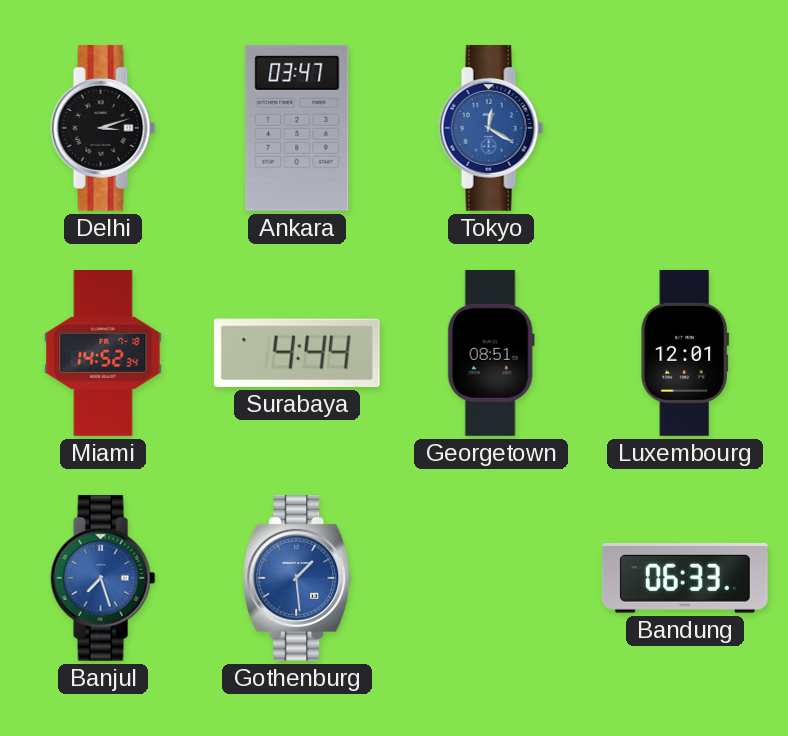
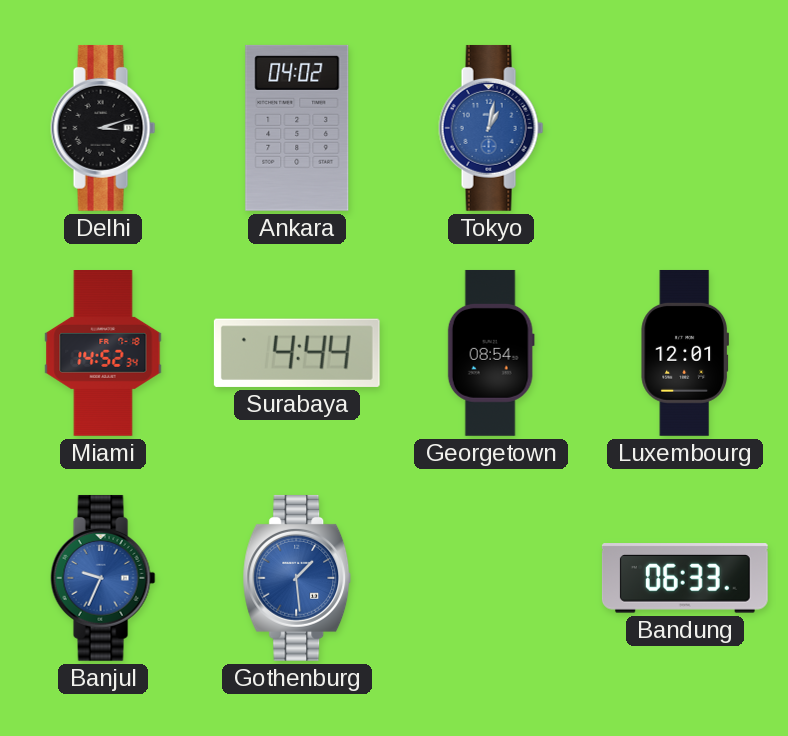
Ankara: 03:47 -> 04:02 (297, 128)
Tokyo: 12:20 -> 1:02 (491, 128)
Georgetown: 08:51 -> 08:54 (491, 353)
Banjul: 7:27 -> 9:34 (103, 578)
